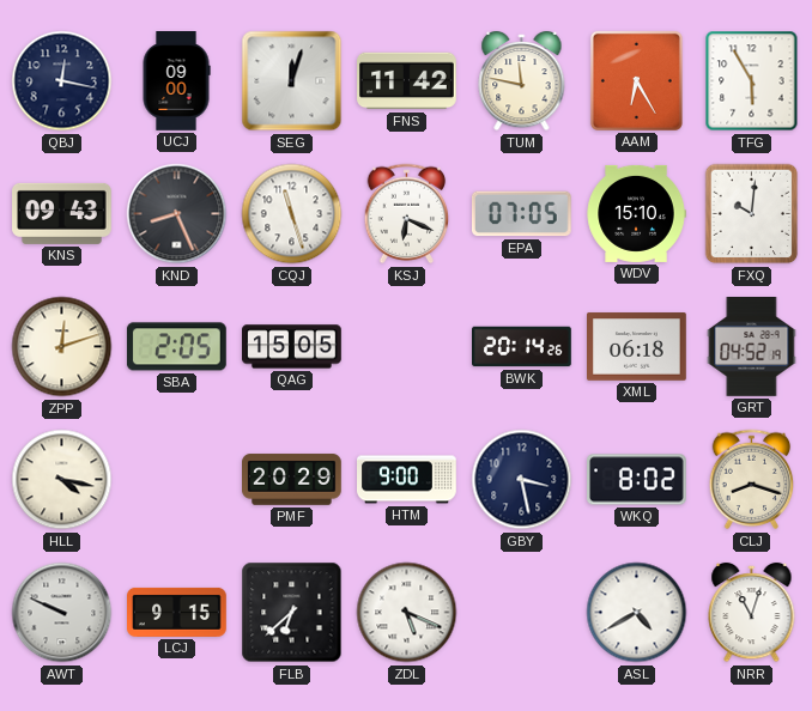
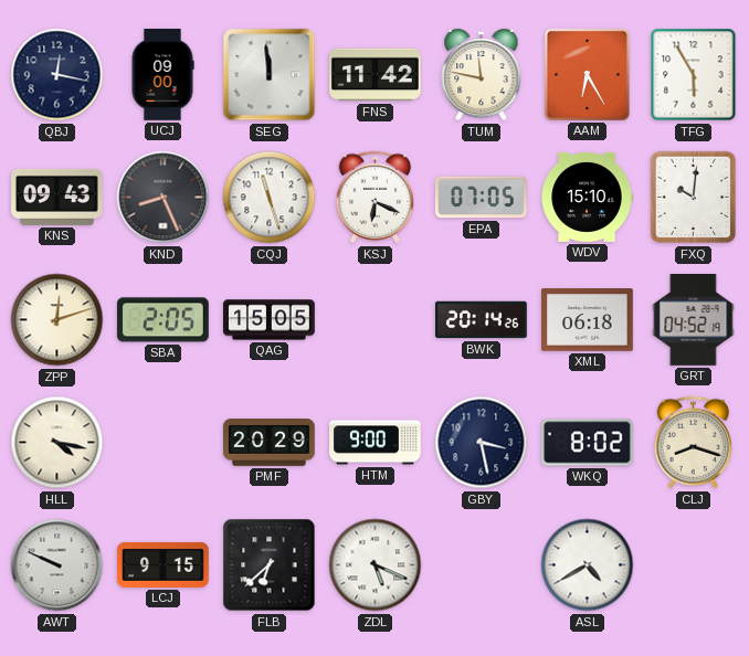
SEG: 12:03 -> 11:59 (270, 75)
NRR: 11:03 -> none (752, 613)
